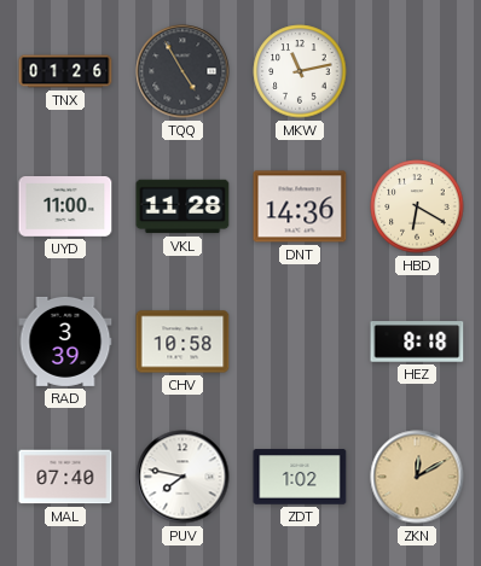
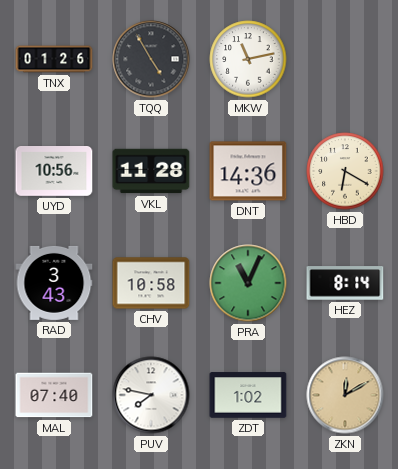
UYD: 11:00 -> 10:56 (54, 172)
RAD: 3:39 -> 3:43 (54, 283)
PRA: none -> 11:04 (248, 283)
HEZ: 8:18 -> 8:14 (345, 283)
